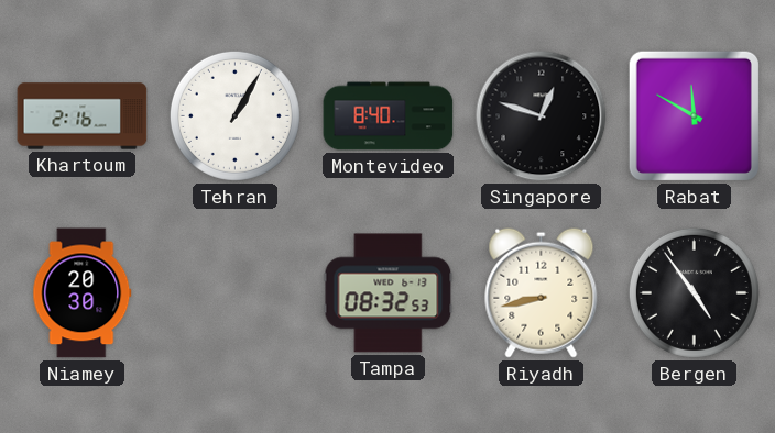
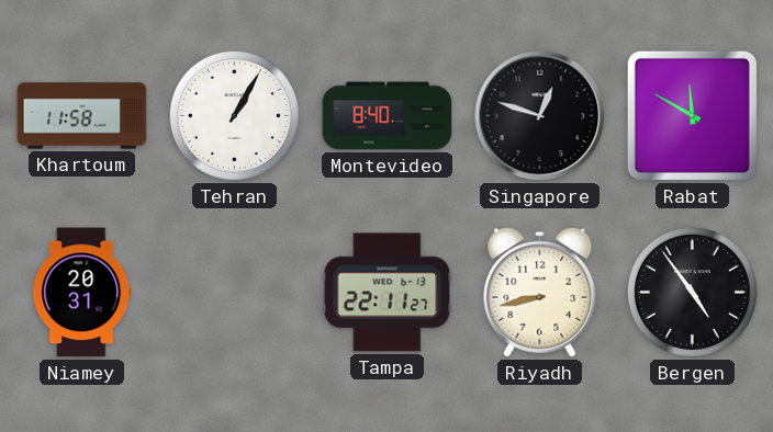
Khartoum: 2:16 -> 11:58 (82, 116)
Niamey: 20:30 -> 20:31 (82, 293)
Tampa: 08:32 -> 22:11 (388, 293)
